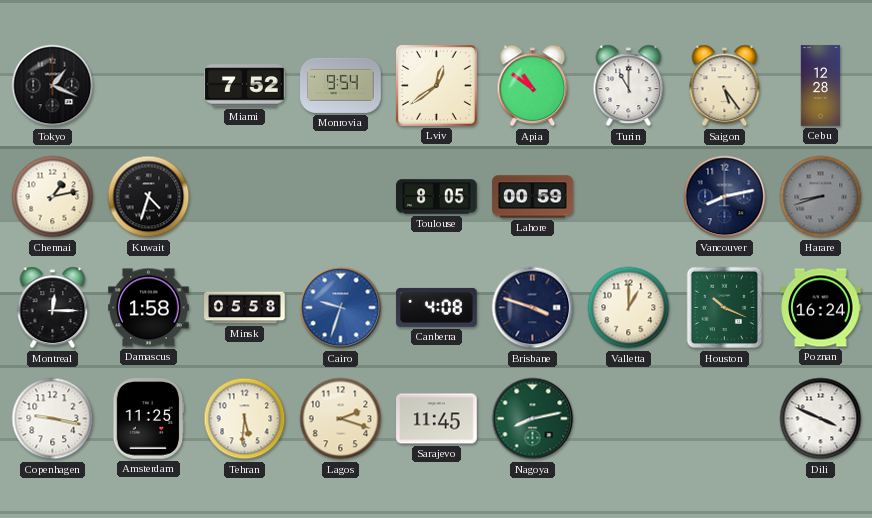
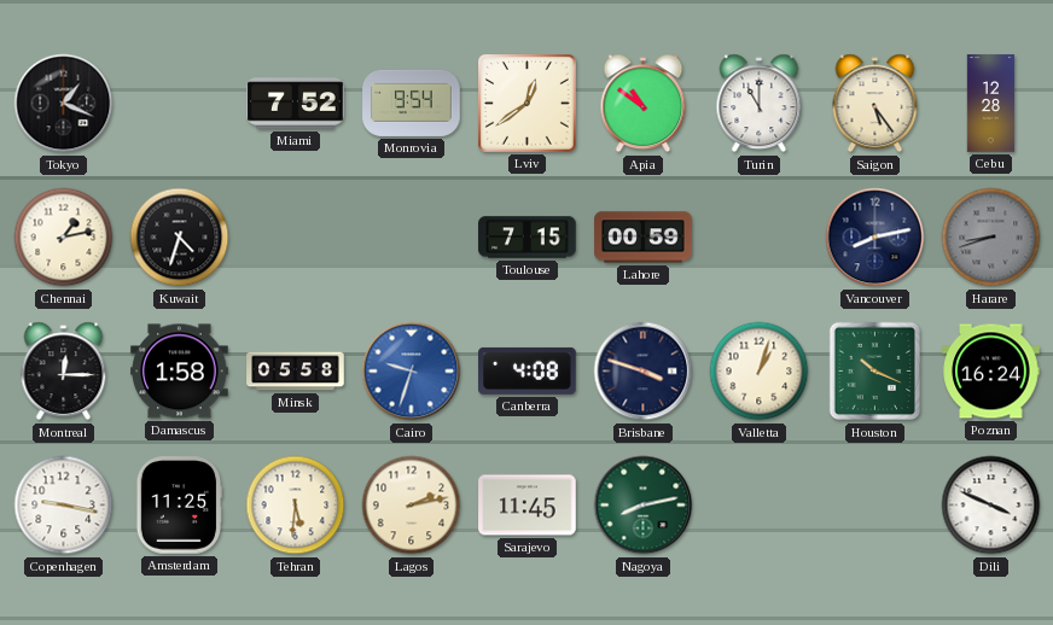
Toulouse: 8:05 -> 7:15 (528, 238)
Valletta: 1:00 -> 1:03 (760, 372)
Lagos: 2:18 -> 2:13 (412, 506)
